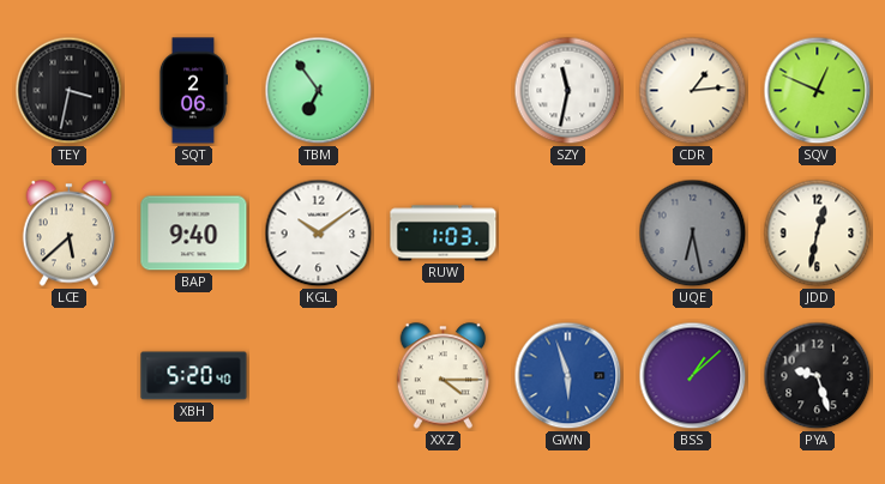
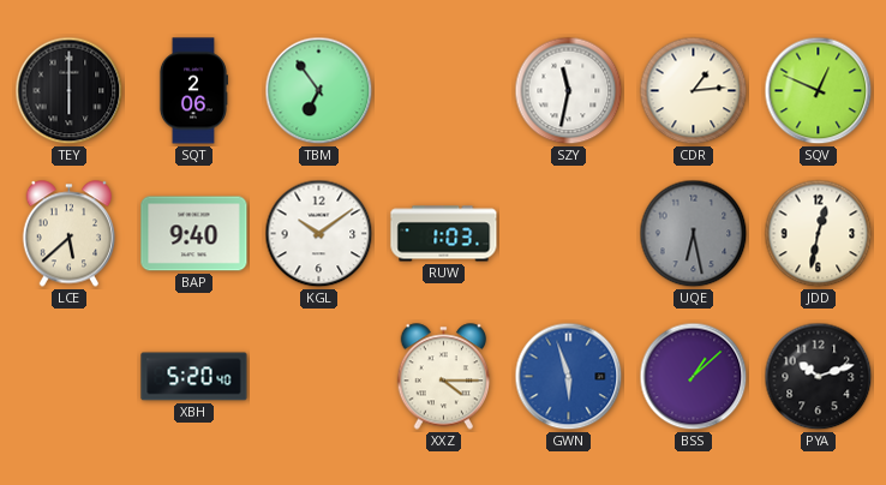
TEY: 3:32 -> 6:00 (70, 91)
PYA: 9:27 -> 10:12 (819, 377)
